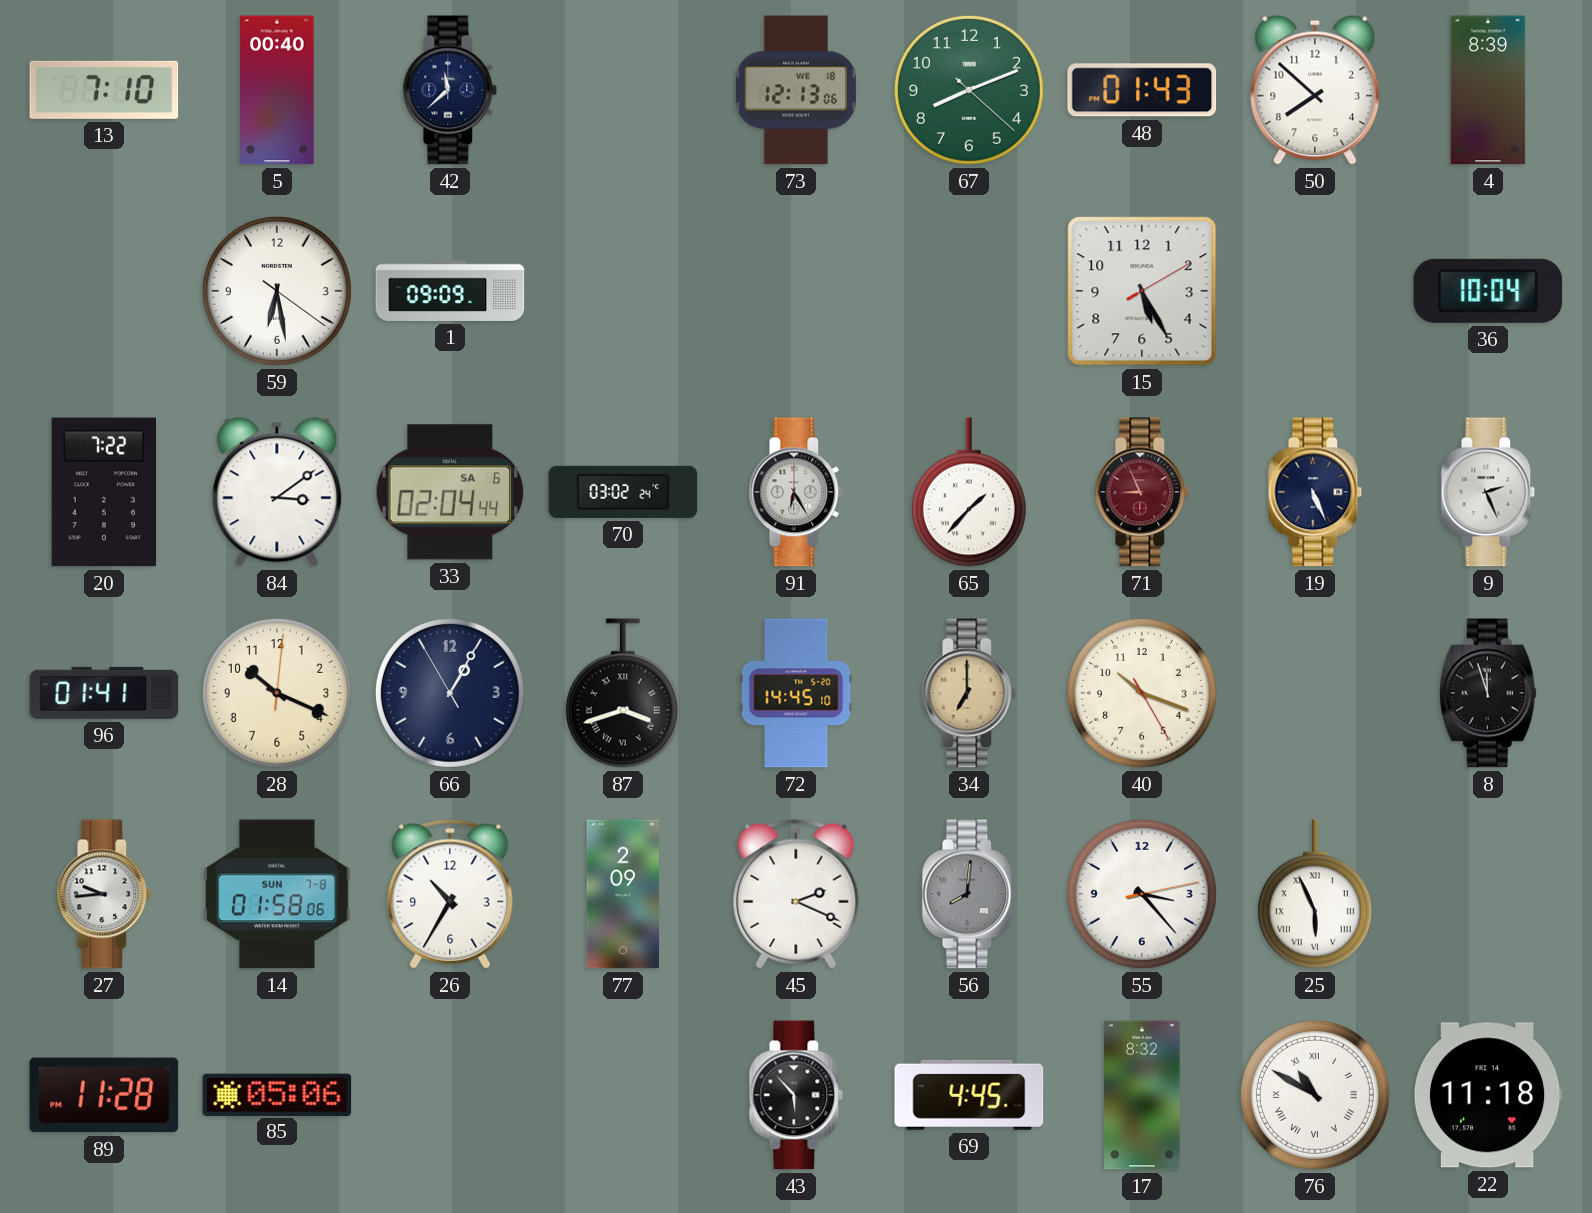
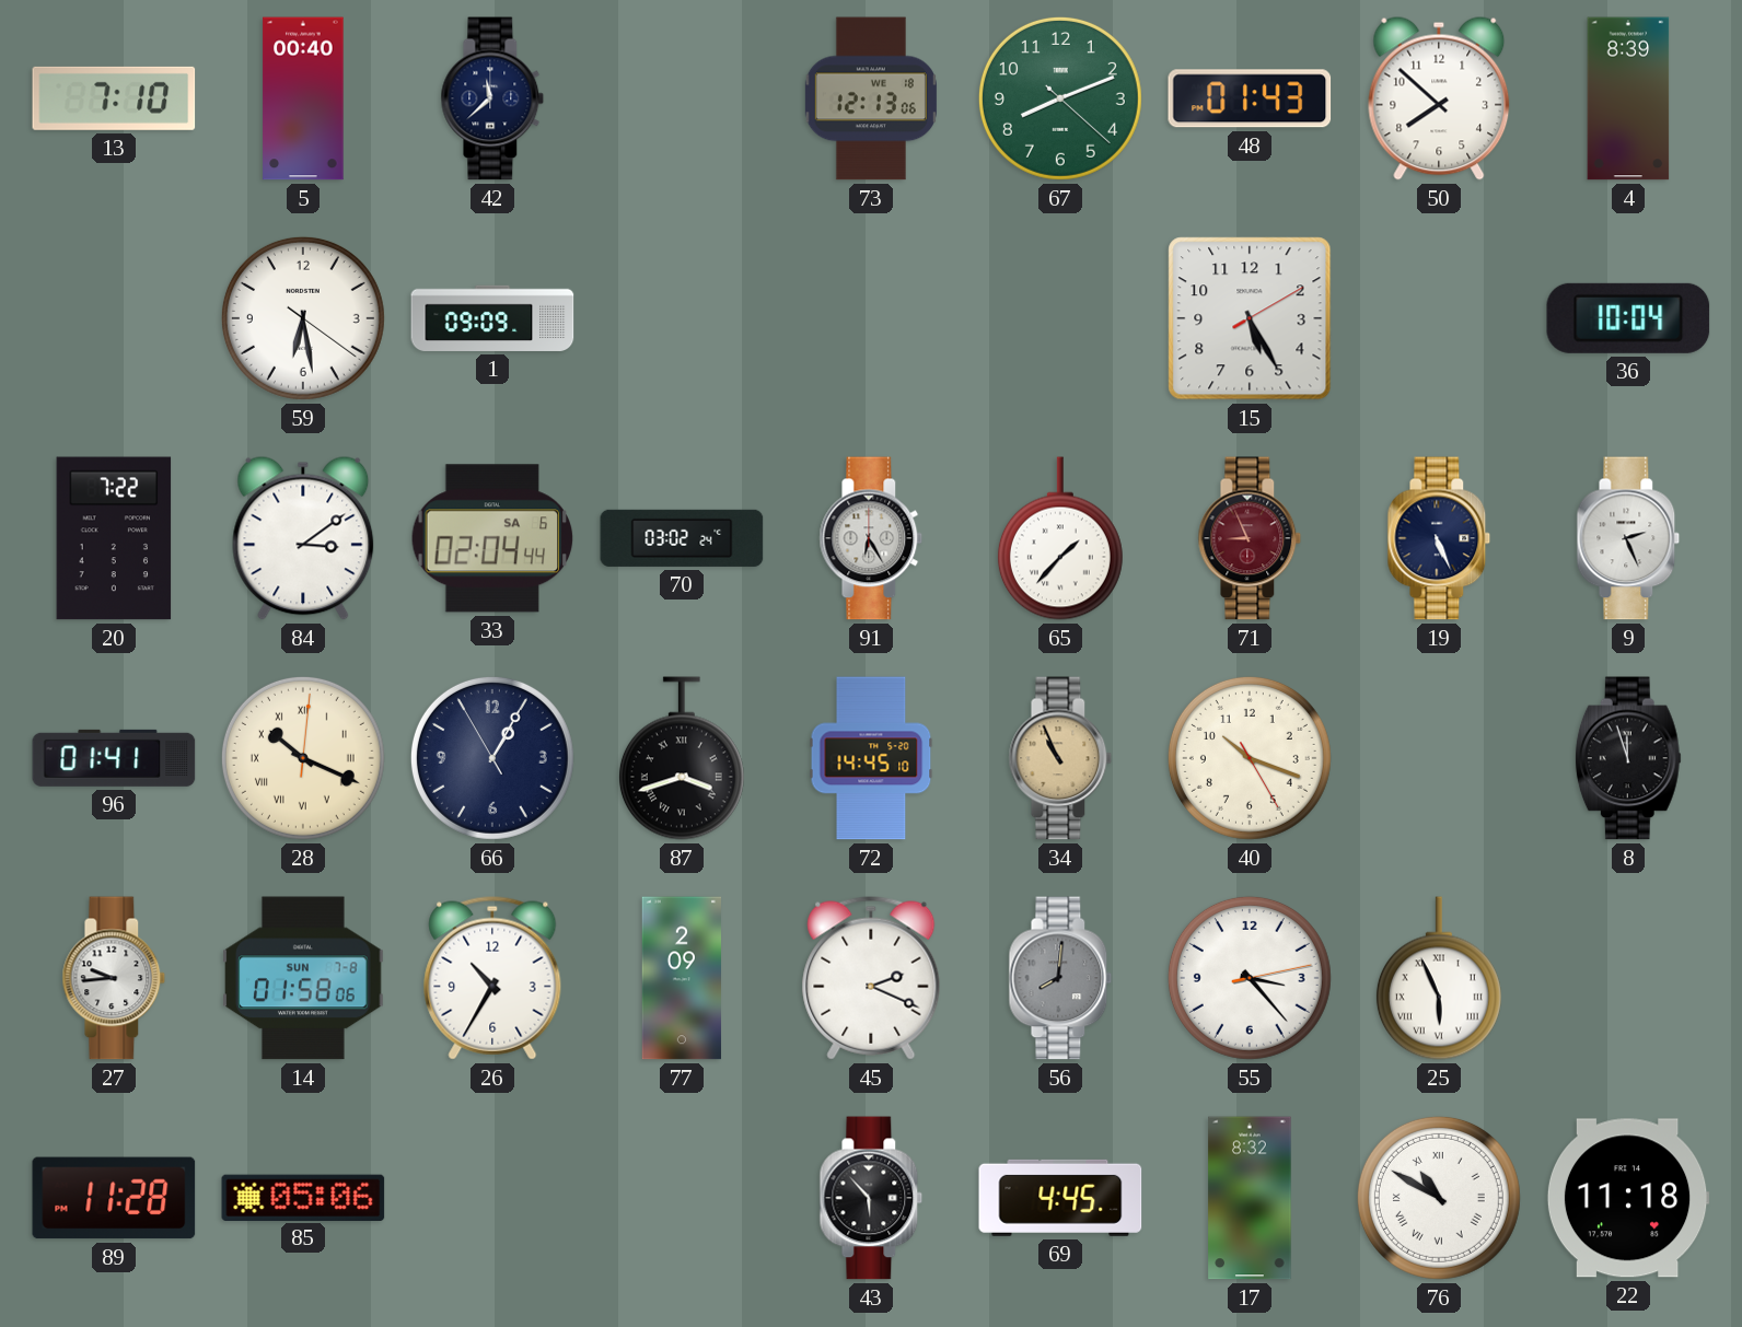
28 numerals: Arabic -> Roman (303, 758)
34: 7:00 -> 10:56 (1060, 758)
